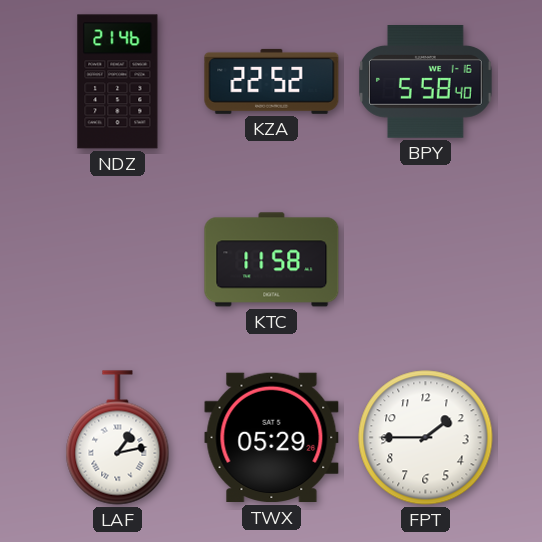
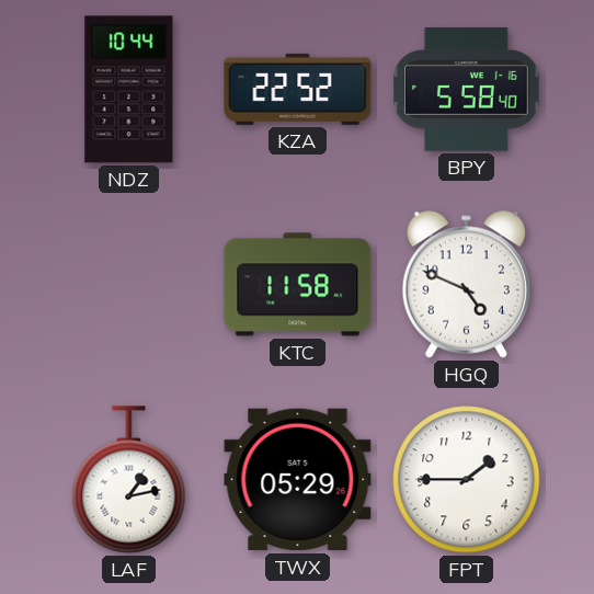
NDZ: 21:46 -> 10:44 (129, 90)
HGQ: none -> 4:49 (466, 284)
